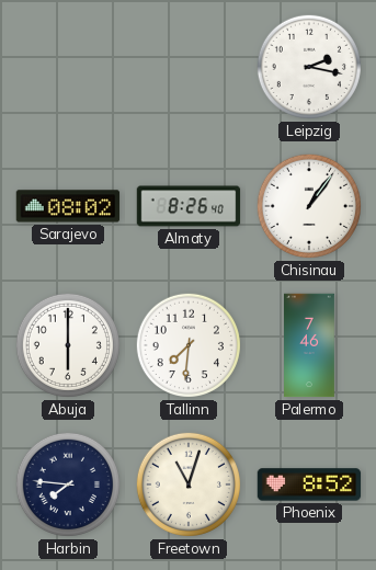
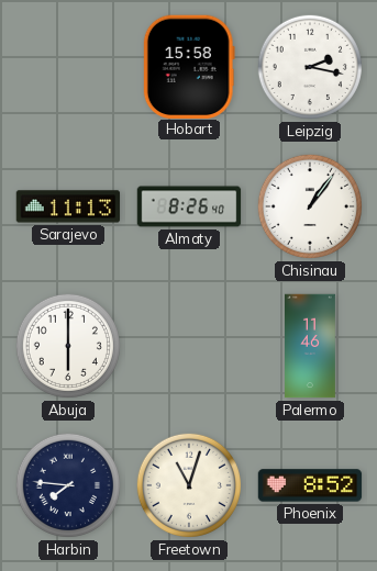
Hobart: none -> 15:58 (189, 66)
Sarajevo: 08:02 -> 11:13 (68, 206)
Tallinn: 7:31 -> none (189, 345)
Palermo: 7:46 -> 11:46 (311, 346)
